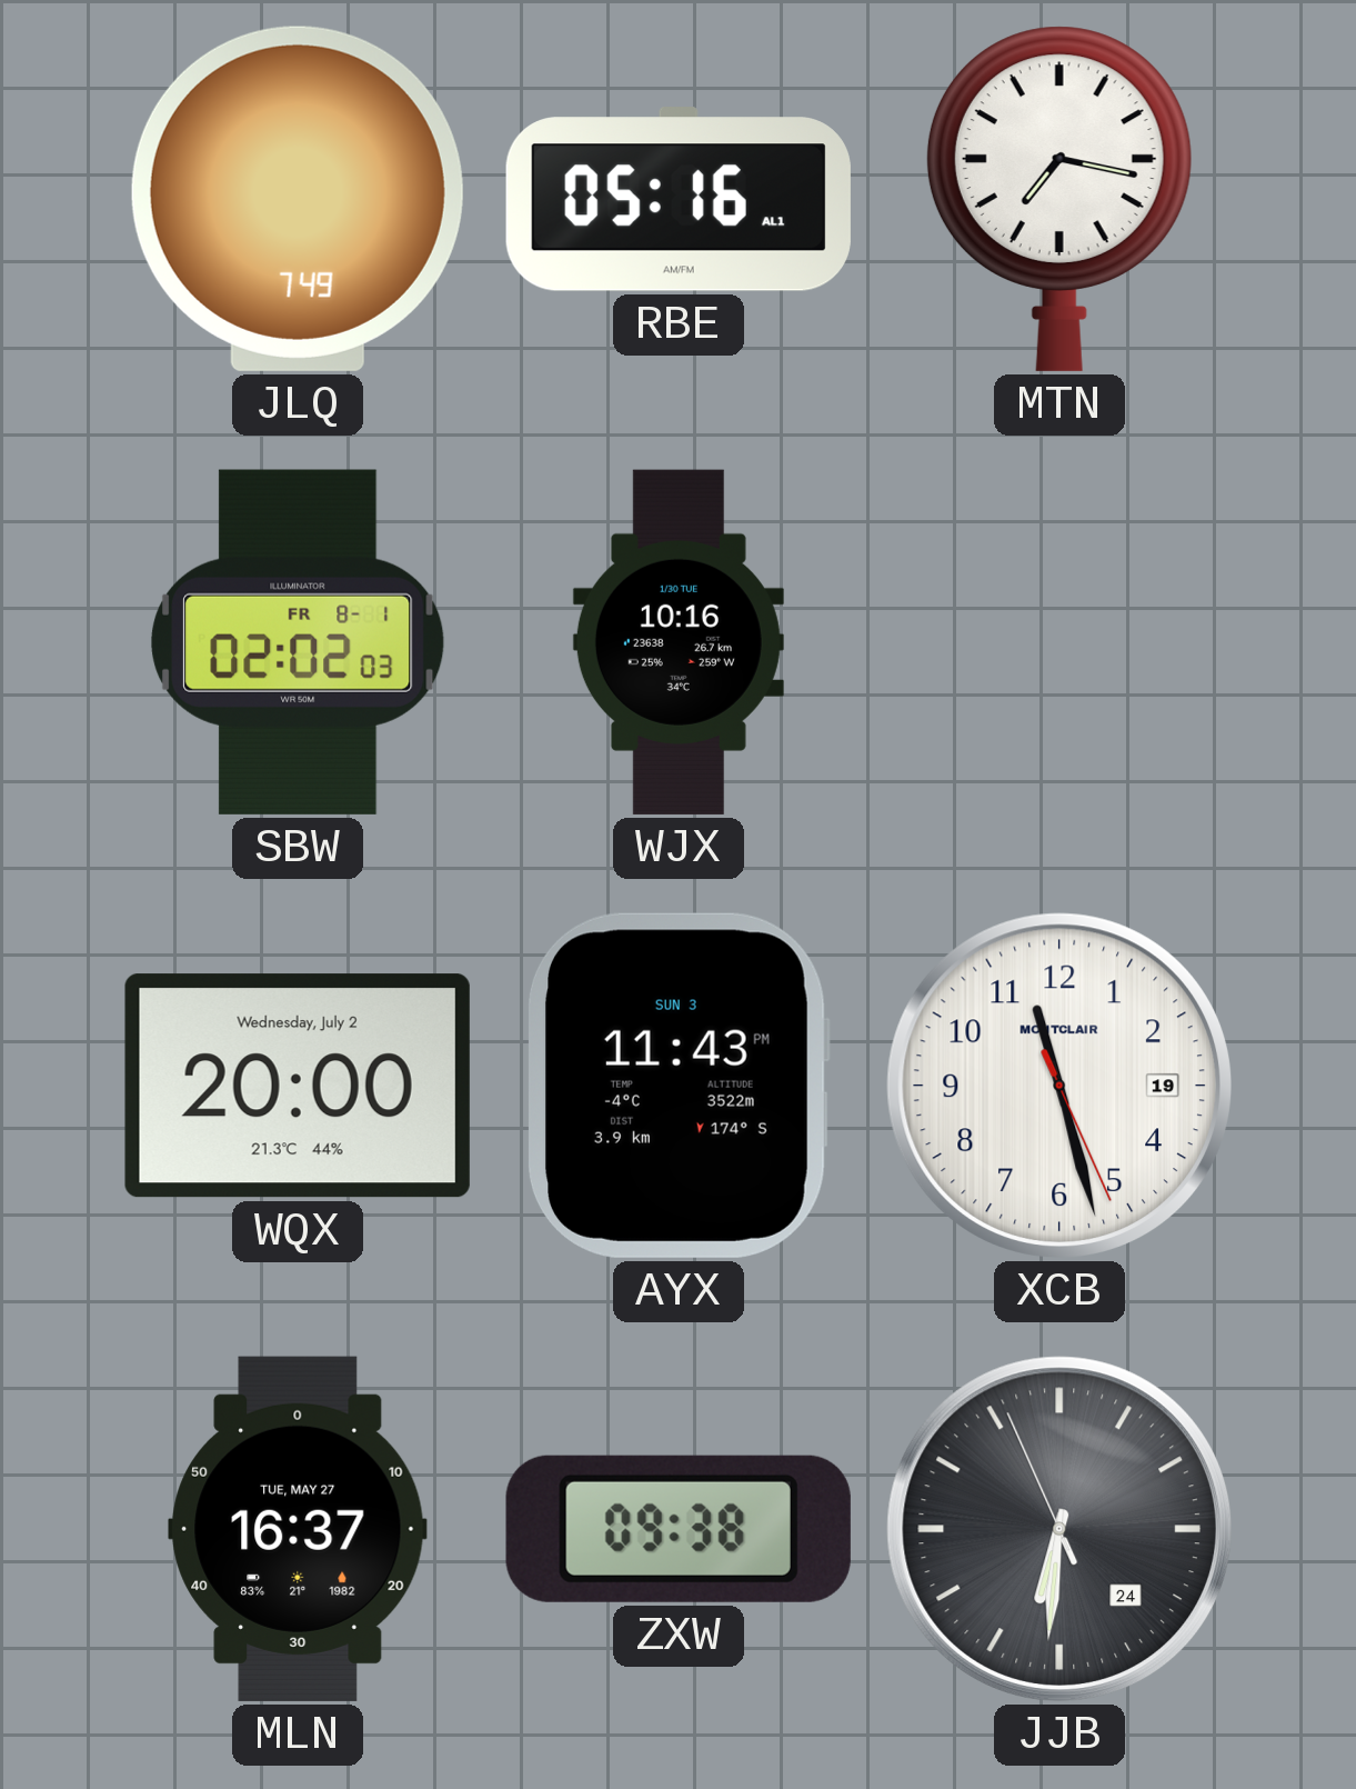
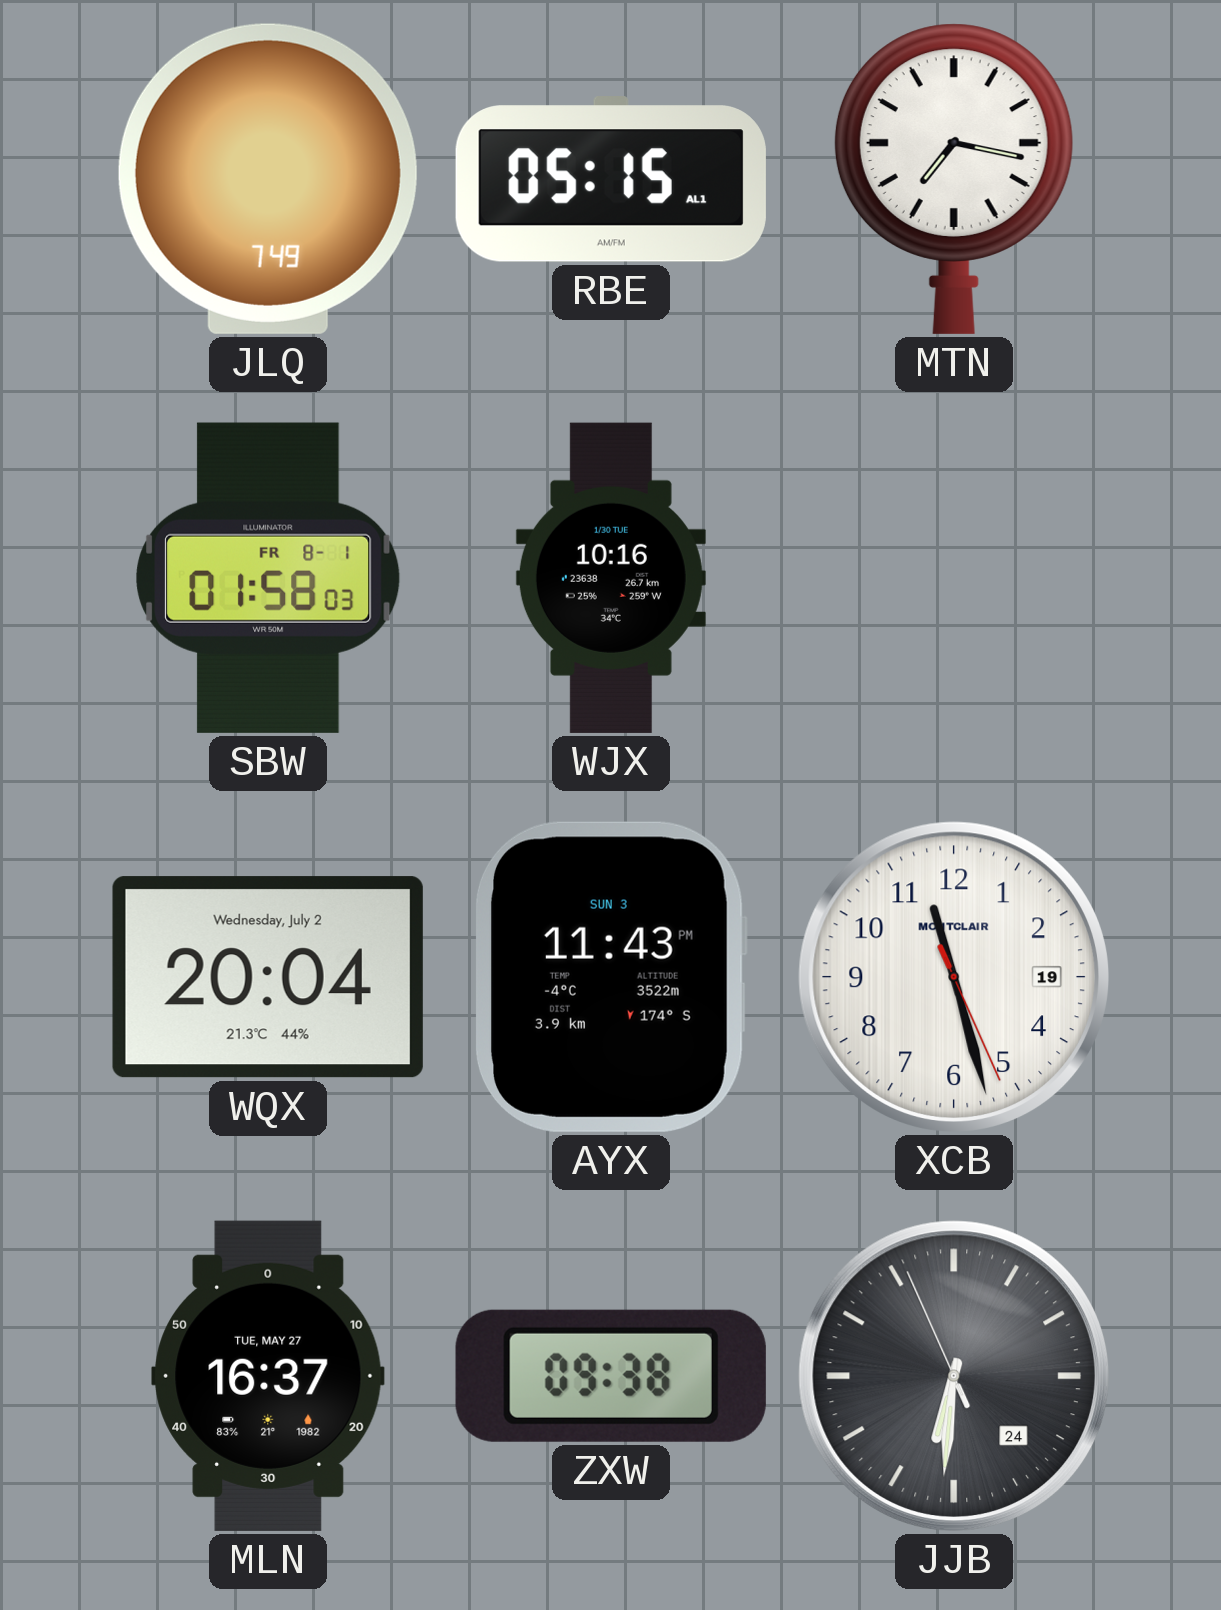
RBE: 05:16 -> 05:15 (611, 179)
SBW: 02:02 -> 01:58 (268, 578)
WQX: 20:00 -> 20:04 (268, 977)
